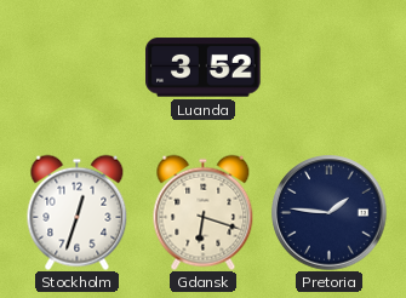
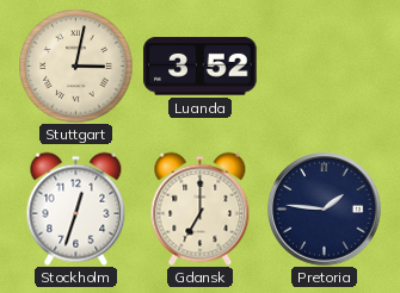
Stuttgart: none -> 3:02 (75, 66)
Gdansk: 6:18 -> 7:00 (201, 208)
